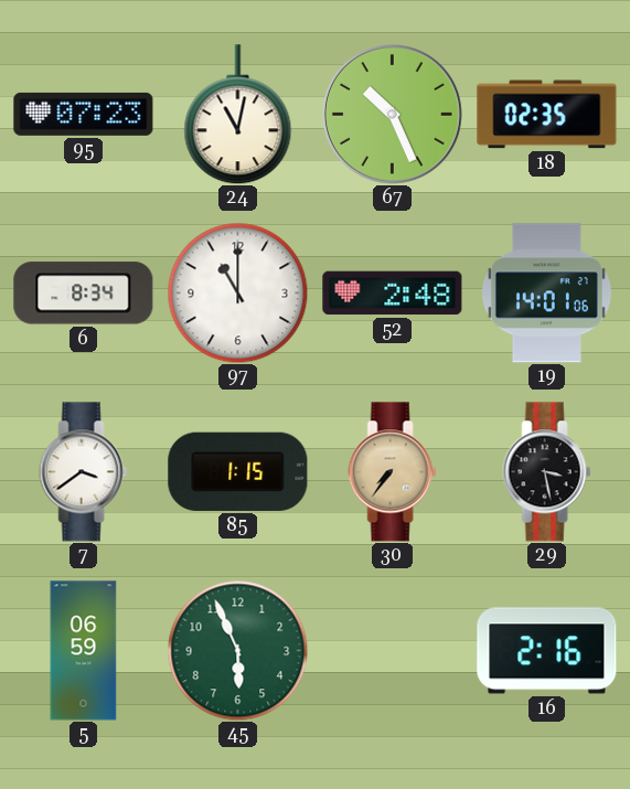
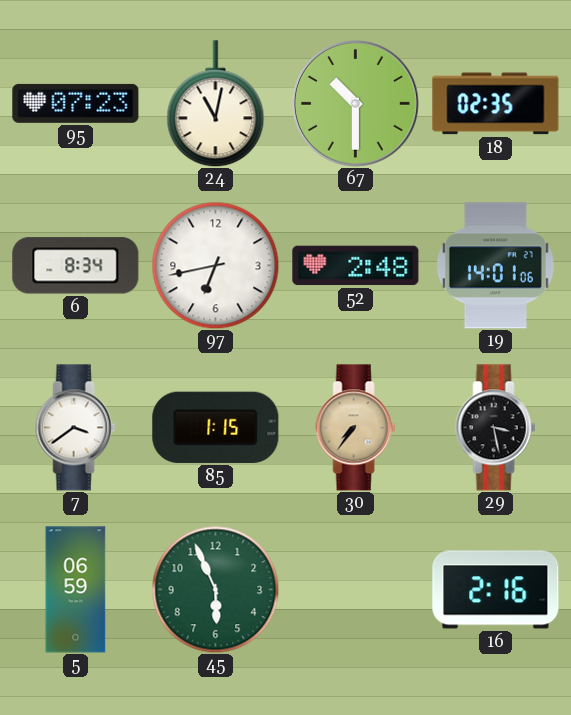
67: 10:26 -> 10:30 (355, 103)
97: 11:00 -> 6:43 (215, 265)
